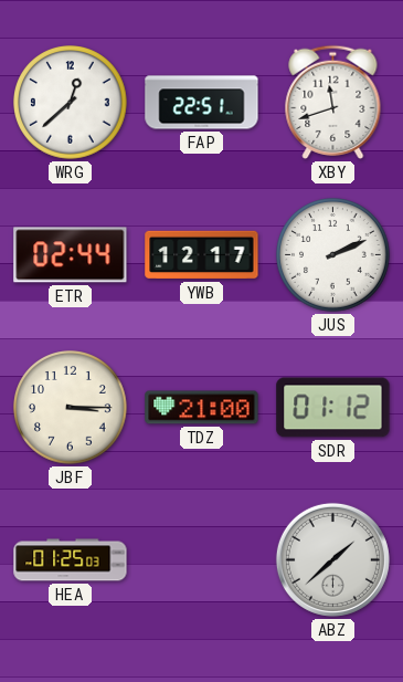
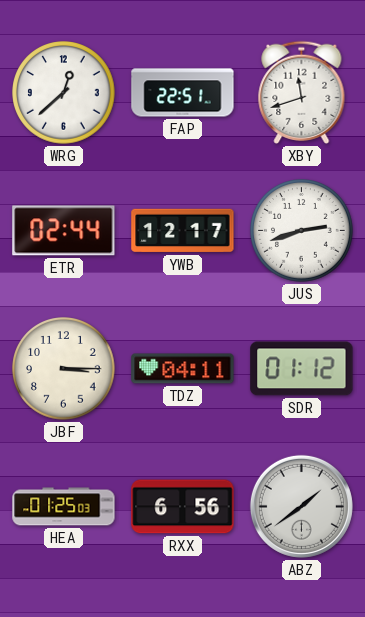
JUS: 2:11 -> 2:42 (302, 231)
TDZ: 21:00 -> 04:11 (183, 369)
RXX: none -> 6:56 (183, 507)
ABZ: 1:38 -> 1:39 (301, 506)
